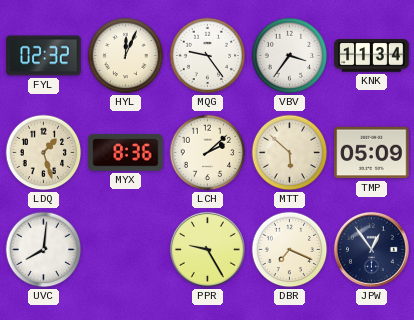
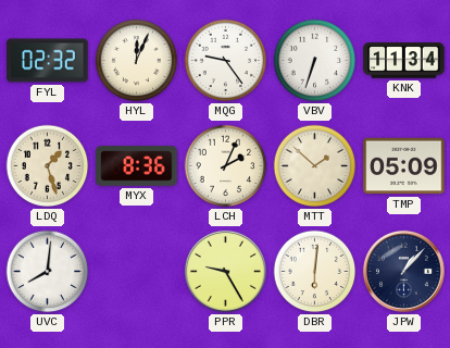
VBV: 3:36 -> 6:33 (315, 61)
LCH: 2:08 -> 2:04 (226, 166)
MTT: 5:52 -> 1:52 (315, 166)
DBR: 7:19 -> 6:01 (315, 272)
JPW: 12:54 -> 1:07 (403, 271)
